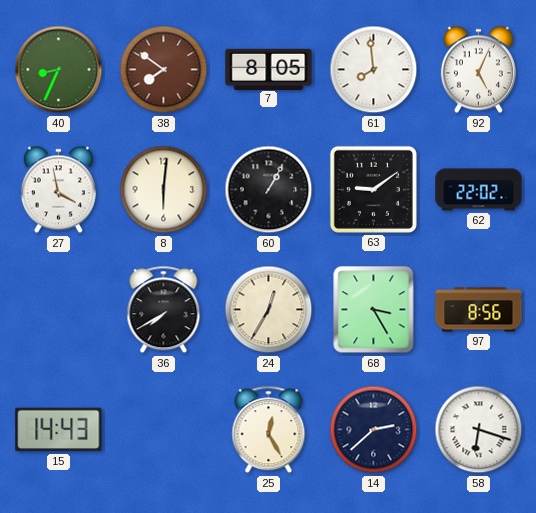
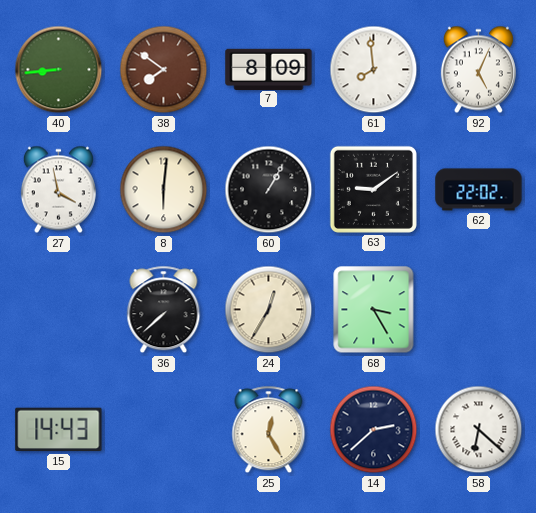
40: 8:34 -> 8:44 (59, 70)
7: 8:05 -> 8:09 (269, 69)
36: 7:40 -> 7:38 (164, 310)
97: 8:56 -> none (479, 310)
58: 6:18 -> 6:22 (479, 430)
